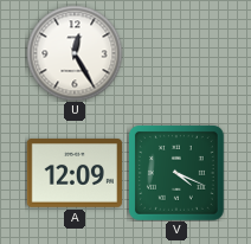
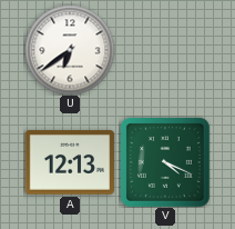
U: 12:25 -> 6:39 (70, 50)
A: 12:09 -> 12:13 (69, 162)
